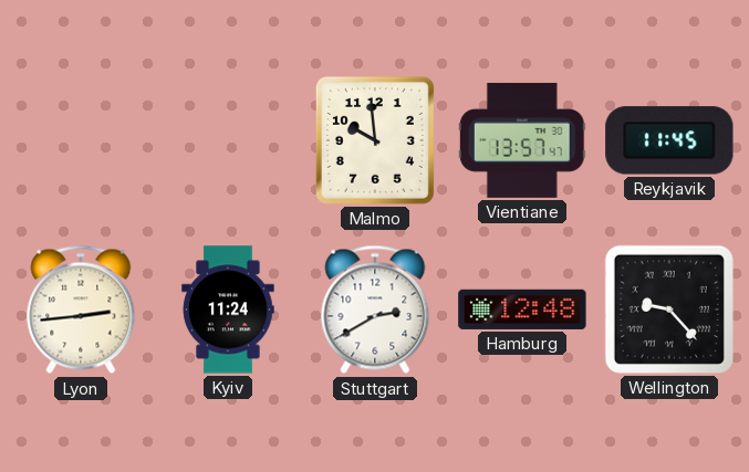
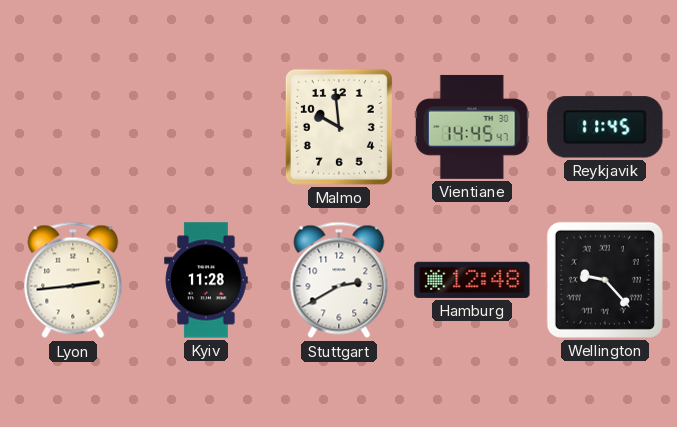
Vientiane: 13:57 -> 14:45 (472, 127)
Kyiv: 11:24 -> 11:28 (206, 280)
